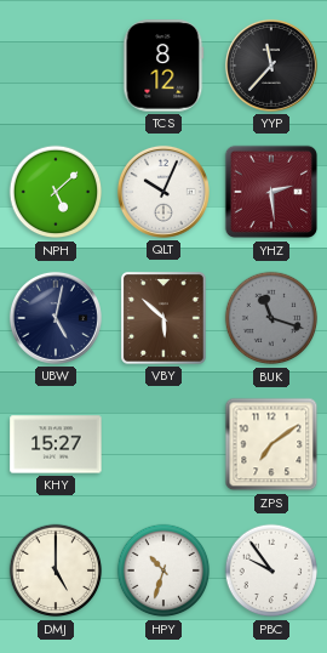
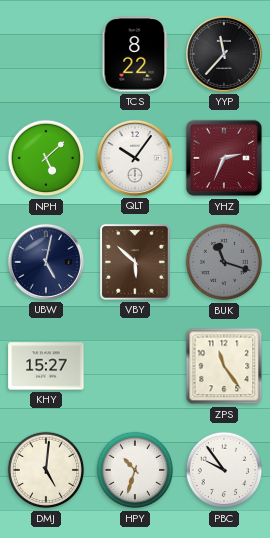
TCS: 8:12 -> 8:22 (135, 54)
QLT: 10:04 -> 10:06 (135, 158)
YHZ: 2:29 -> 2:34 (224, 158)
ZPS: 7:09 -> 11:24 (224, 366)
DMJ: 5:00 -> 5:01 (46, 470)
